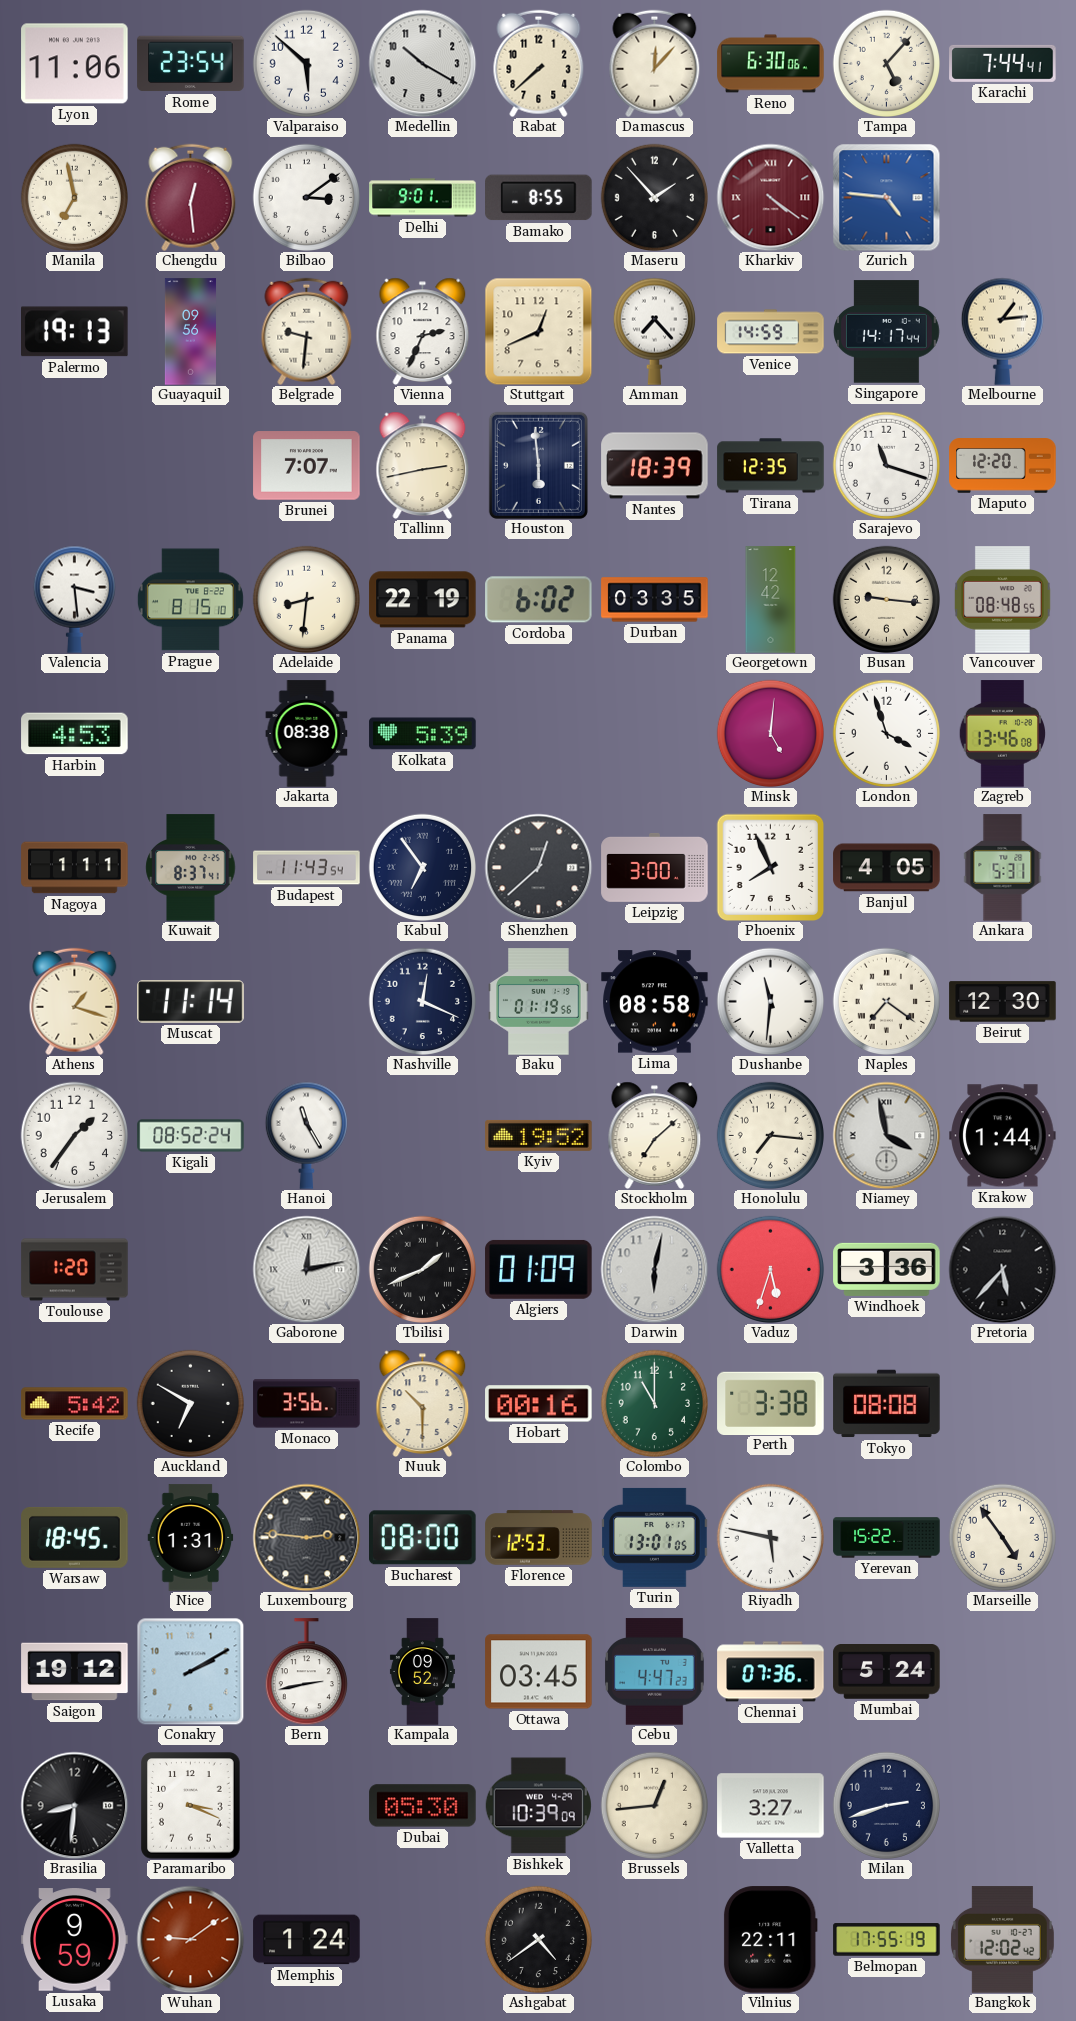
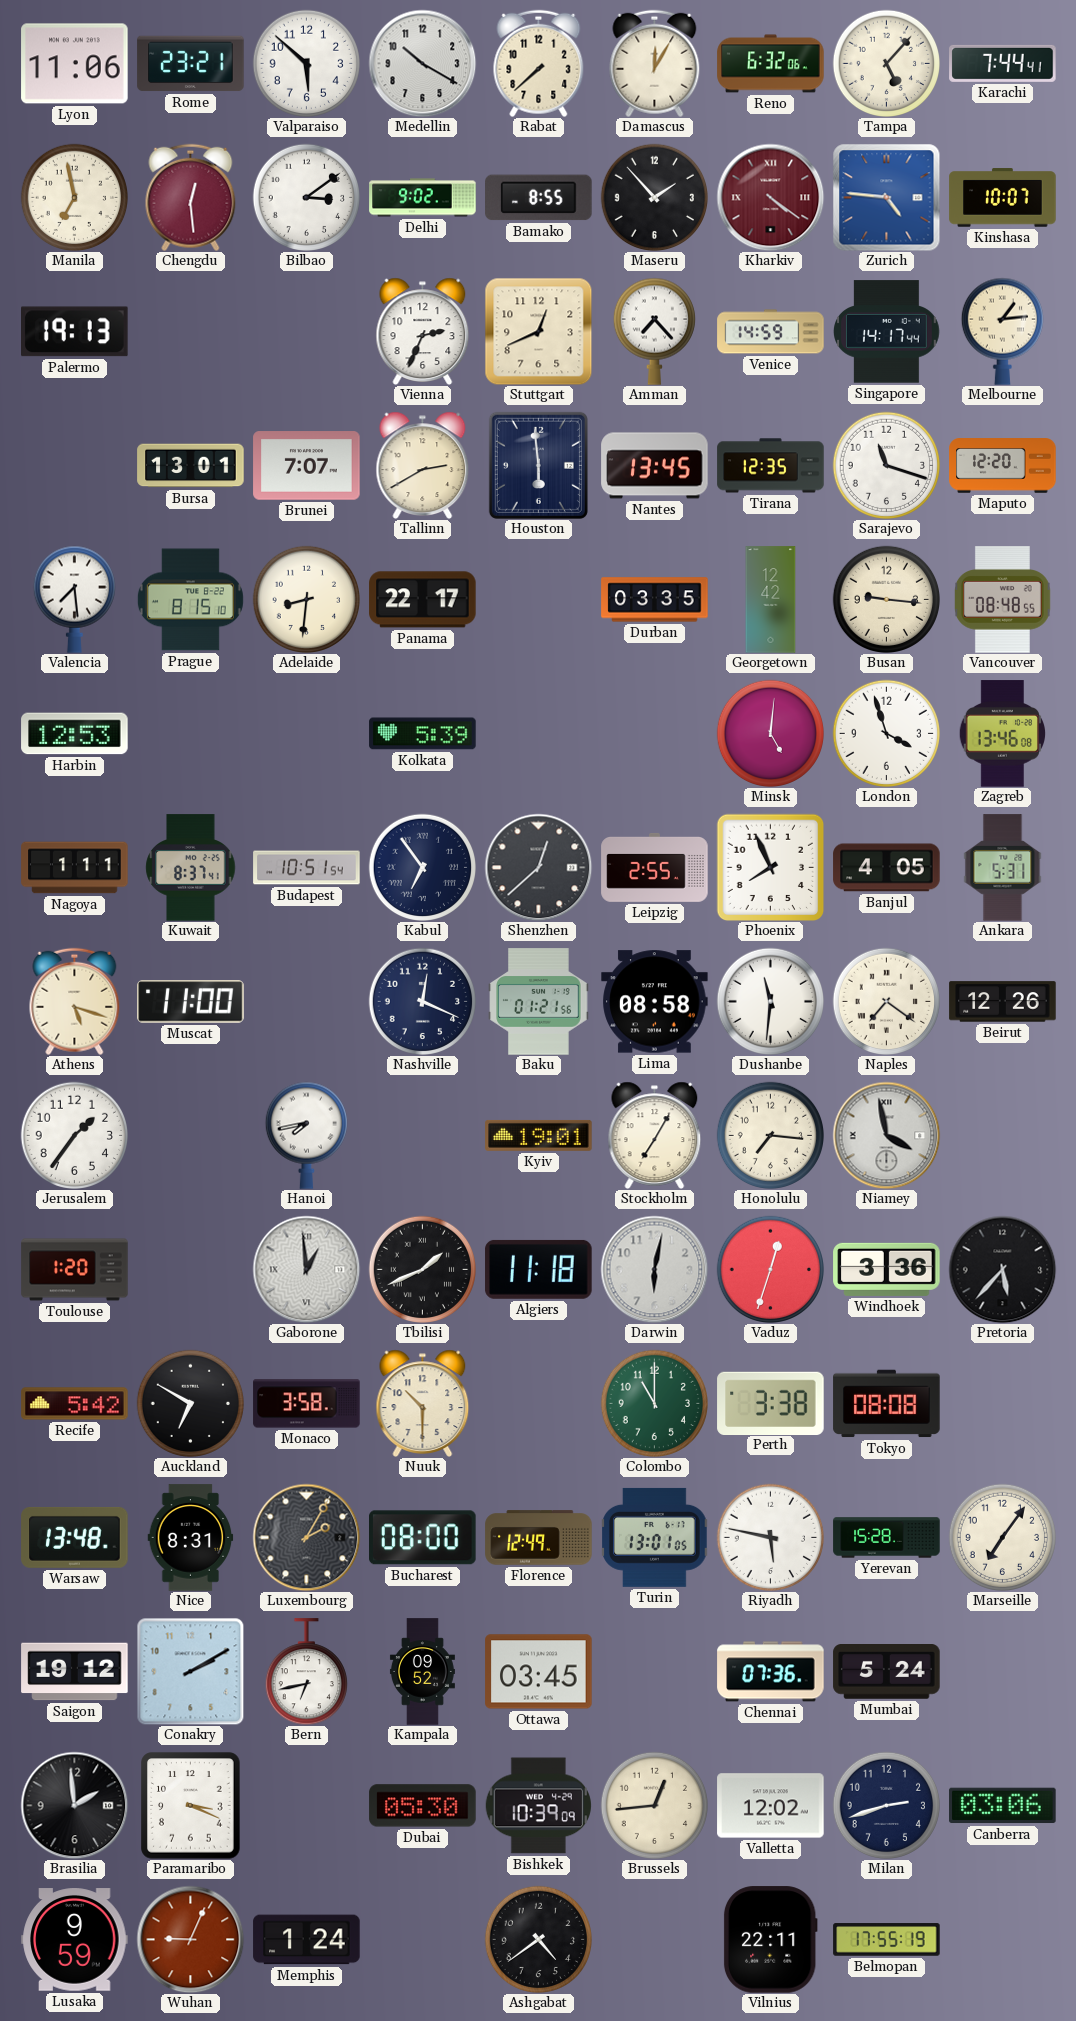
Rome: 23:54 -> 23:21 (191, 64)
Damascus: 12:07 -> 12:05 (655, 63)
Reno: 6:30 -> 6:32 (771, 64)
Delhi: 9:01 -> 9:02 (423, 198)
Kinshasa: none -> 10:07 (1003, 198)
Guayaquil: 09:56 -> none (190, 332)
Belgrade: 9:31 -> none (307, 331)
Bursa: none -> 13:01 (191, 466)
Tallinn: 2:43 -> 2:40 (423, 465)
Nantes: 18:39 -> 13:45 (655, 466)
Valencia: 3:29 -> 7:29 (74, 599)
Panama: 22:19 -> 22:17 (423, 600)
Cordoba: 6:02 -> none (539, 600)
Harbin: 4:53 -> 12:53 (75, 734)
Jakarta: 08:38 -> none (307, 734)
Budapest: 11:43 -> 10:51 (307, 868)
Leipzig: 3:00 -> 2:55 (655, 867)
Athens: 1:18 -> 5:18 (75, 1001)
Muscat: 11:14 -> 11:00 (191, 1002)
Baku: 01:19 -> 01:21 (539, 1002)
Beirut: 12:30 -> 12:26 (1003, 1002)
Kigali: 08:52 -> none (191, 1136)
Hanoi: 11:25 -> 7:43 (306, 1135)
Kyiv: 19:52 -> 19:01 (539, 1135)
Stockholm: 7:08 -> 7:05 (655, 1135)
Krakow: 1:44 -> none (1003, 1136)
Gaborone: 12:13 -> 12:59 (306, 1269)
Algiers: 01:09 -> 11:18 (539, 1269)
Vaduz: 5:33 -> 12:33 (770, 1269)
Monaco: 3:56 -> 3:58 (307, 1404)
Hobart: 00:16 -> none (539, 1404)
Warsaw: 18:45 -> 13:48 (75, 1537)
Nice: 1:31 -> 8:31 (191, 1538)
Luxembourg: 2:46 -> 2:05 (306, 1537)
Florence: 12:53 -> 12:49 (539, 1538)
Yerevan: 15:22 -> 15:28 (887, 1538)
Marseille: 4:54 -> 7:06 (1002, 1537)
Bern: 2:43 -> 6:43 (306, 1672)
Cebu: 4:47 -> none (655, 1672)
Brasilia: 8:31 -> 1:59 (74, 1805)
Valletta: 3:27 -> 12:02 (771, 1806)
Canberra: none -> 03:06 (1003, 1806)
Wuhan: 9:09 -> 9:04 (190, 1939)
Bangkok: 12:02 -> none (1002, 1940)
